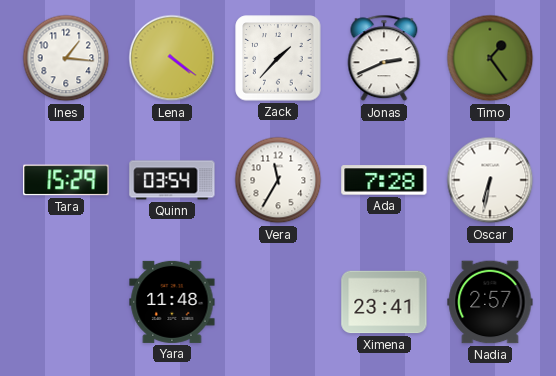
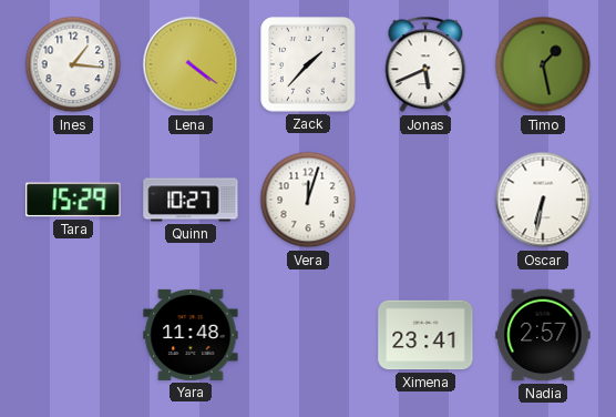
Jonas: 2:41 -> 5:41 (425, 64)
Timo: 1:24 -> 1:28 (543, 64)
Quinn: 03:54 -> 10:27 (191, 200)
Vera: 11:35 -> 12:03 (308, 200)
Ada: 7:28 -> none (384, 180)
